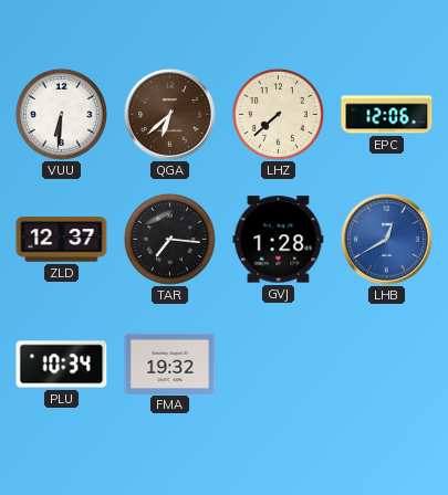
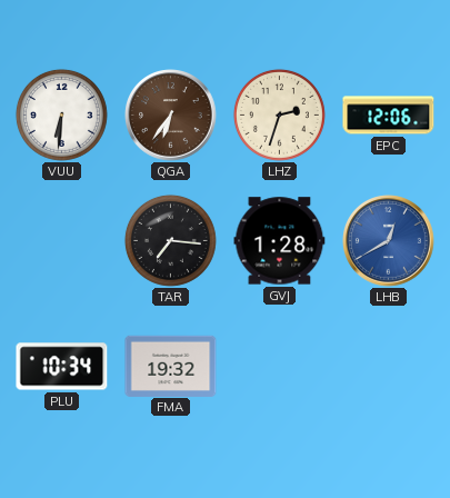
QGA: 6:38 -> 6:36 (171, 116)
LHZ: 7:38 -> 2:33 (279, 114)
ZLD: 12:37 -> none (62, 240)
